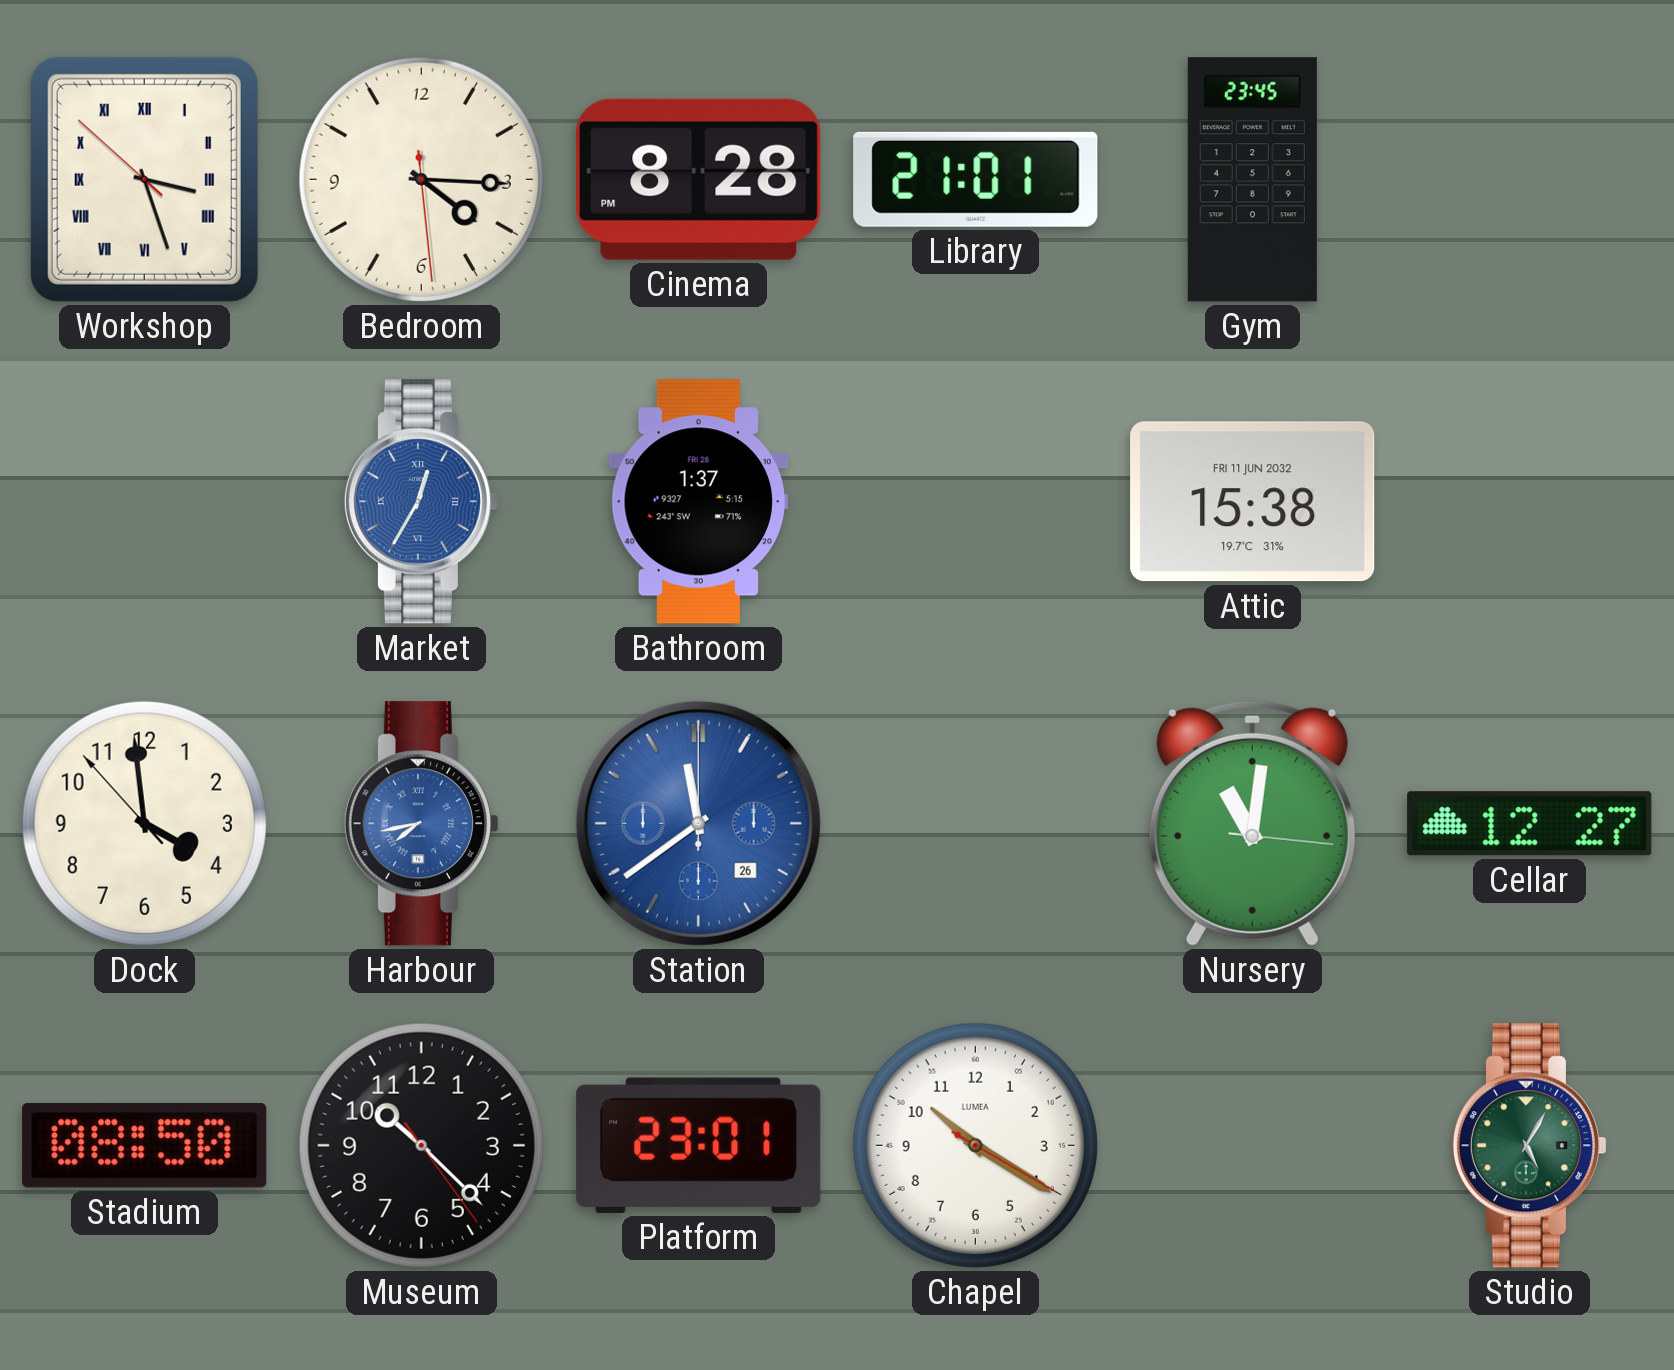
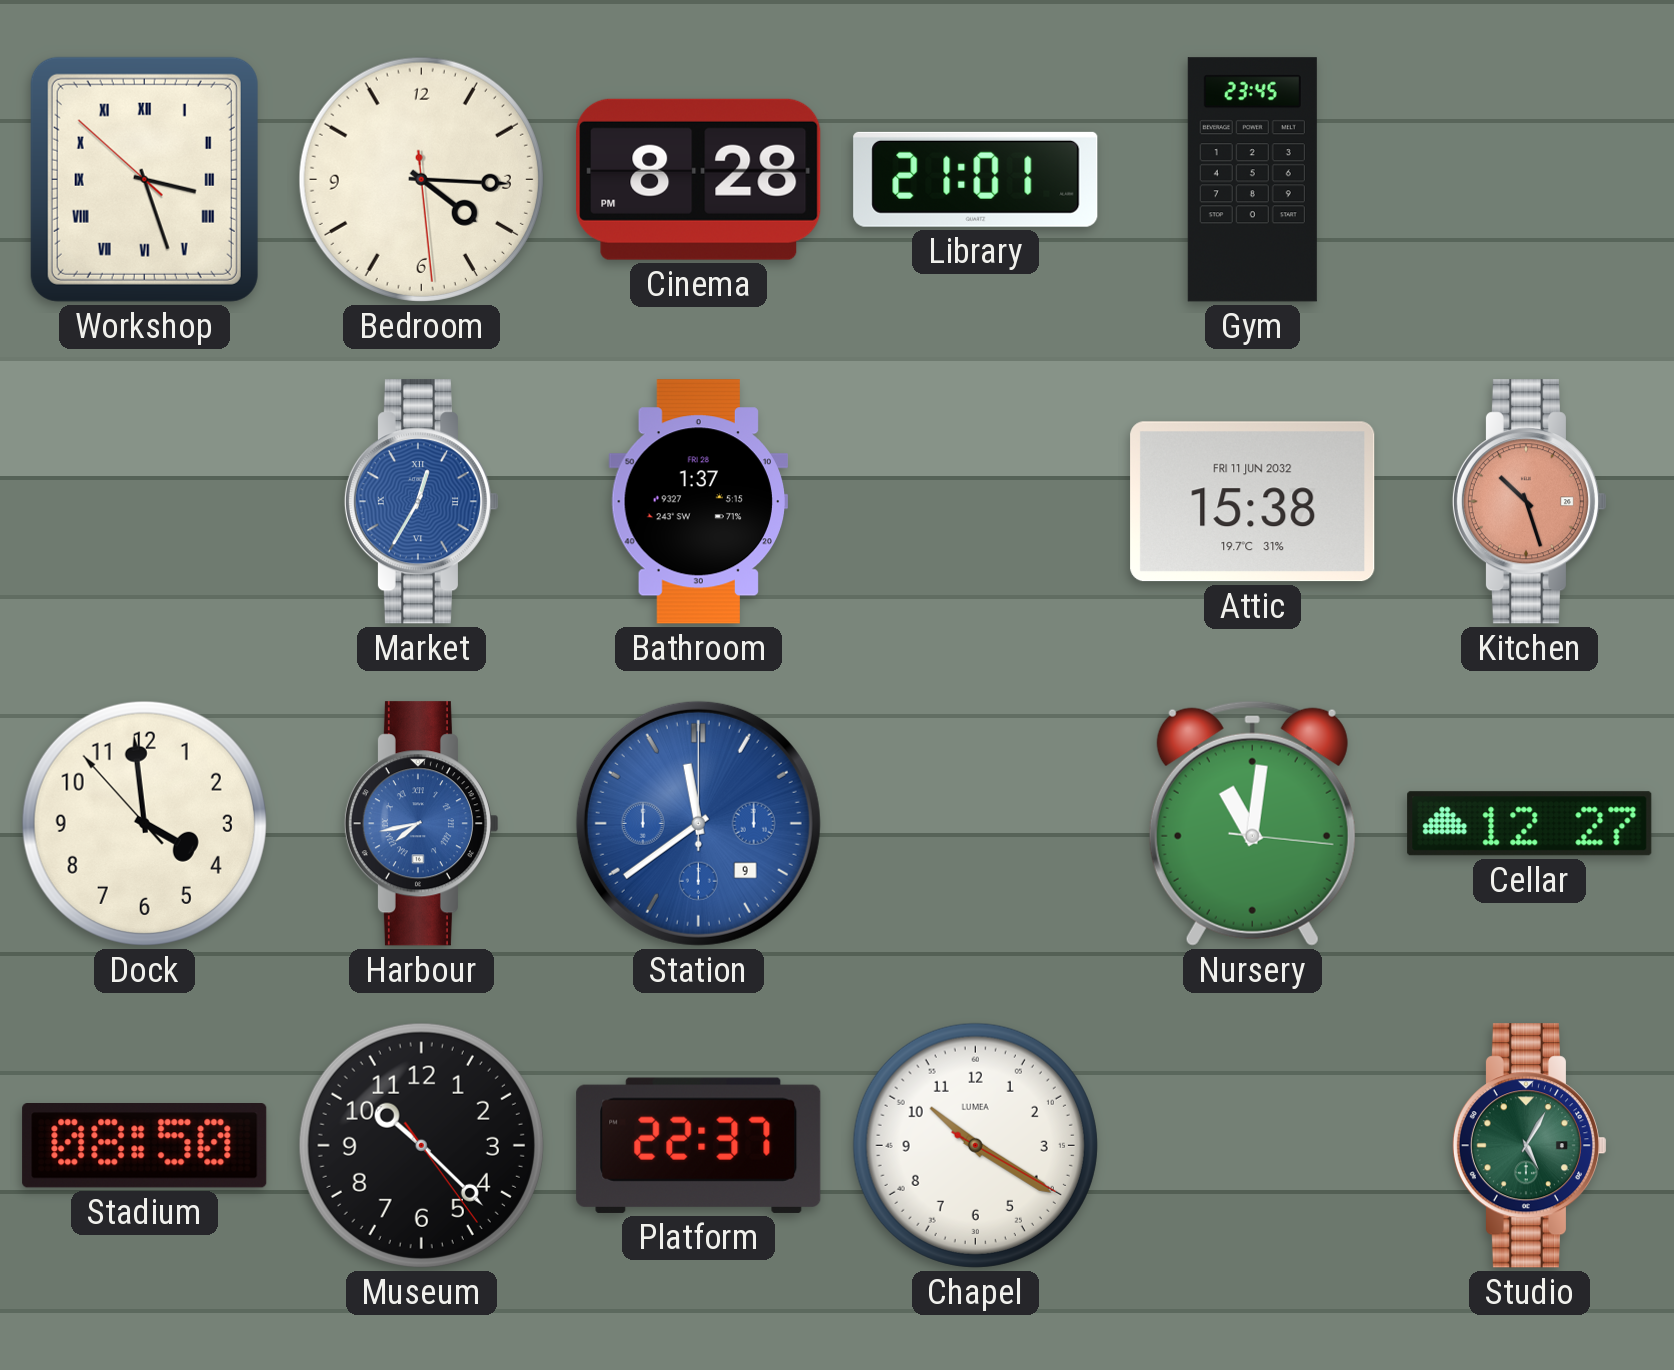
Kitchen: none -> 10:27 (1529, 502)
Station date: 26 -> 9 (698, 823)
Platform: 23:01 -> 22:37 (699, 1145)
